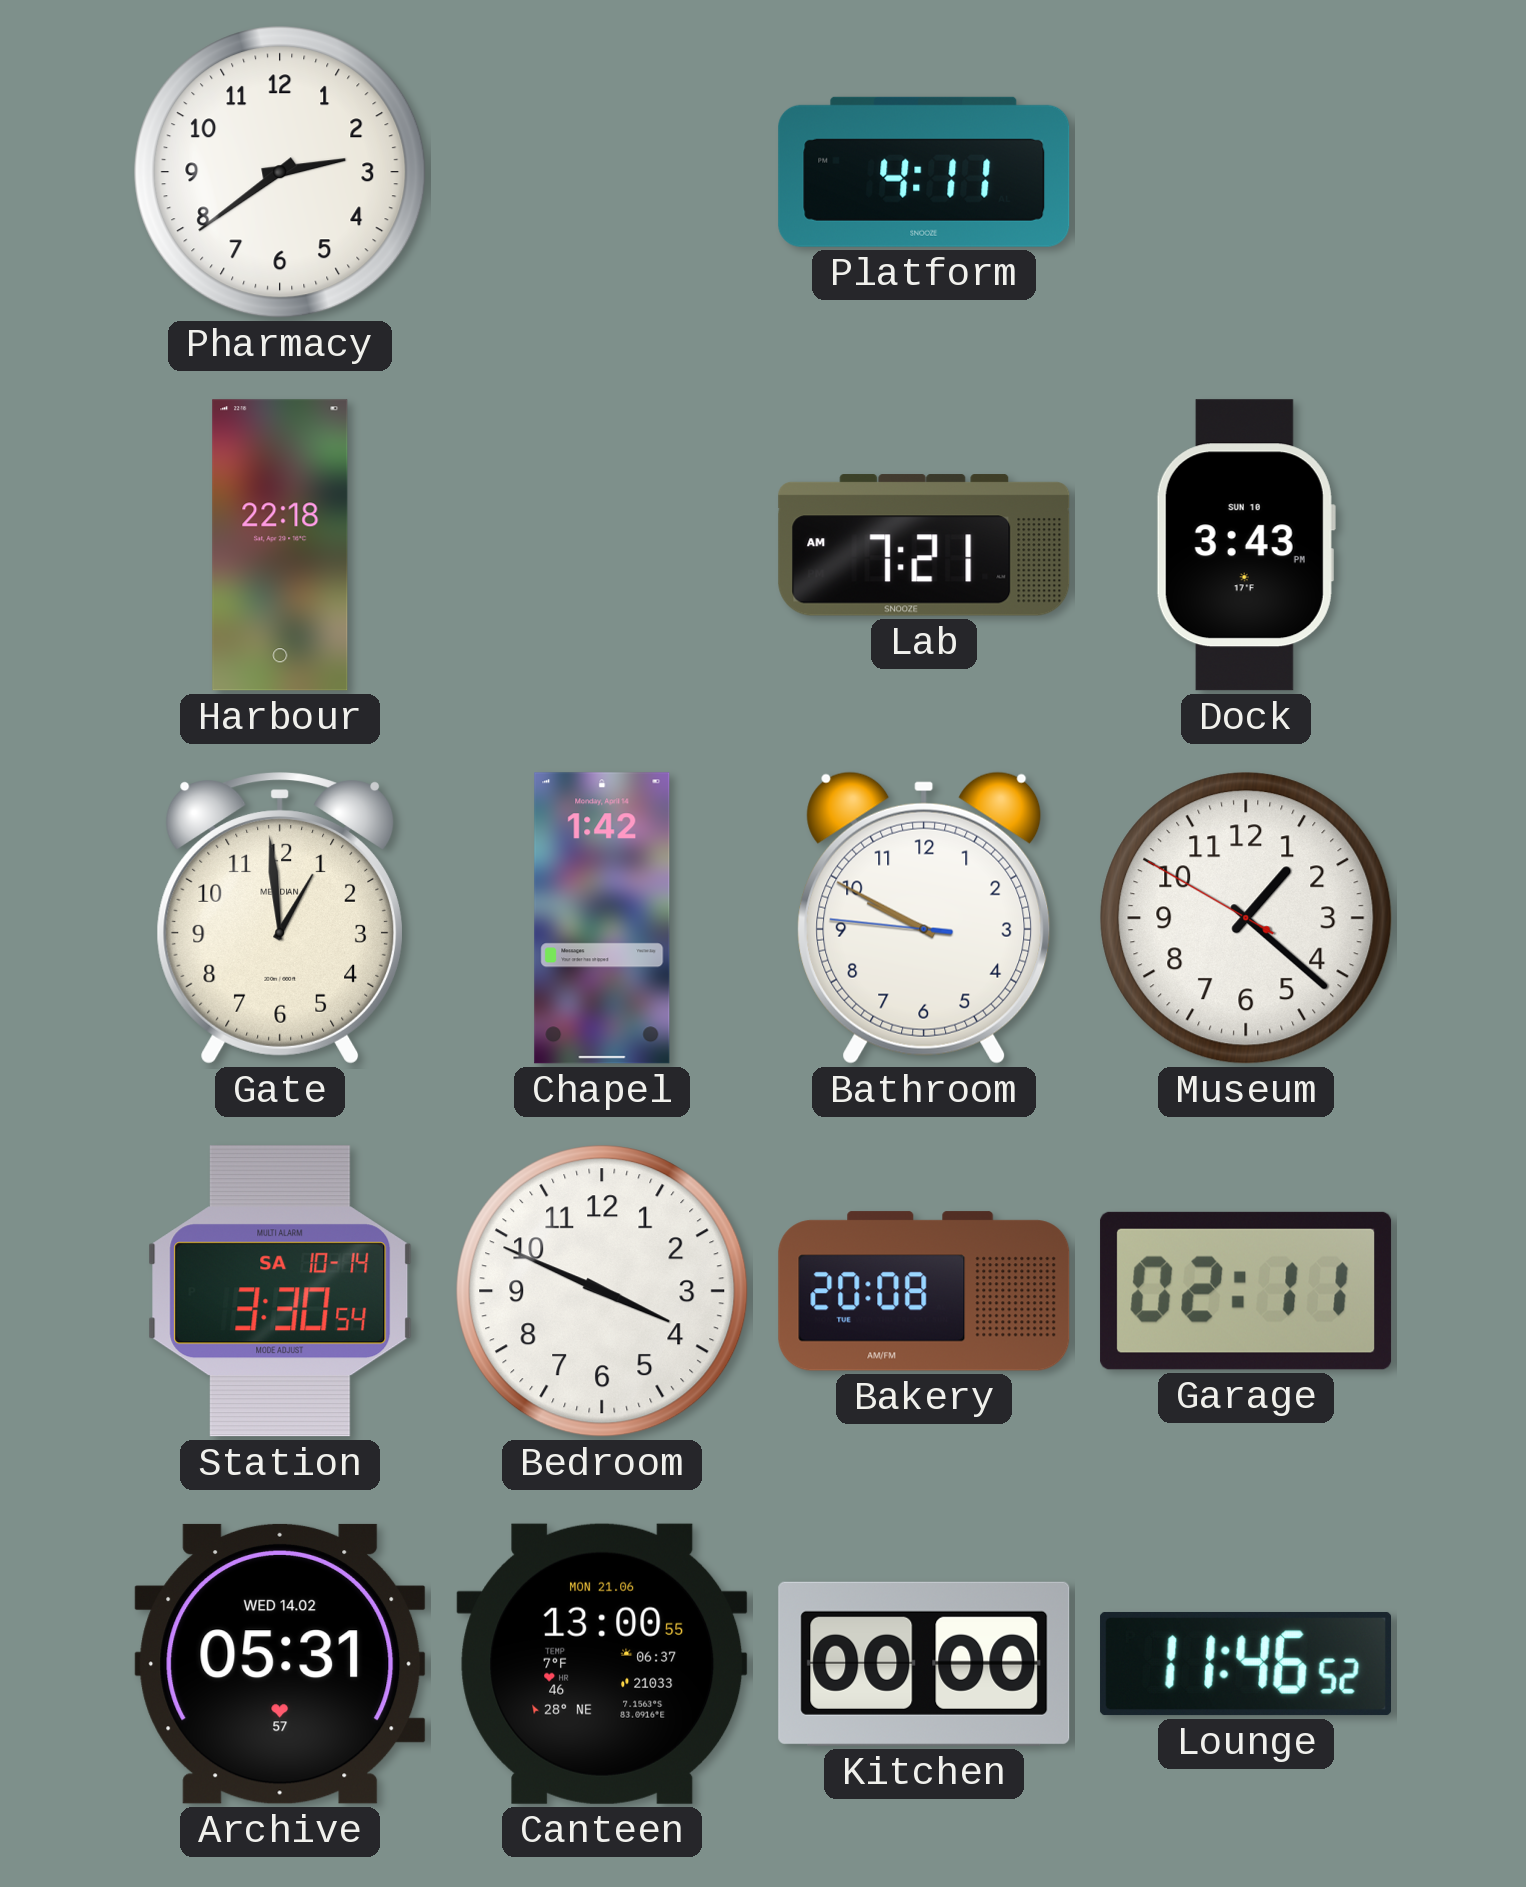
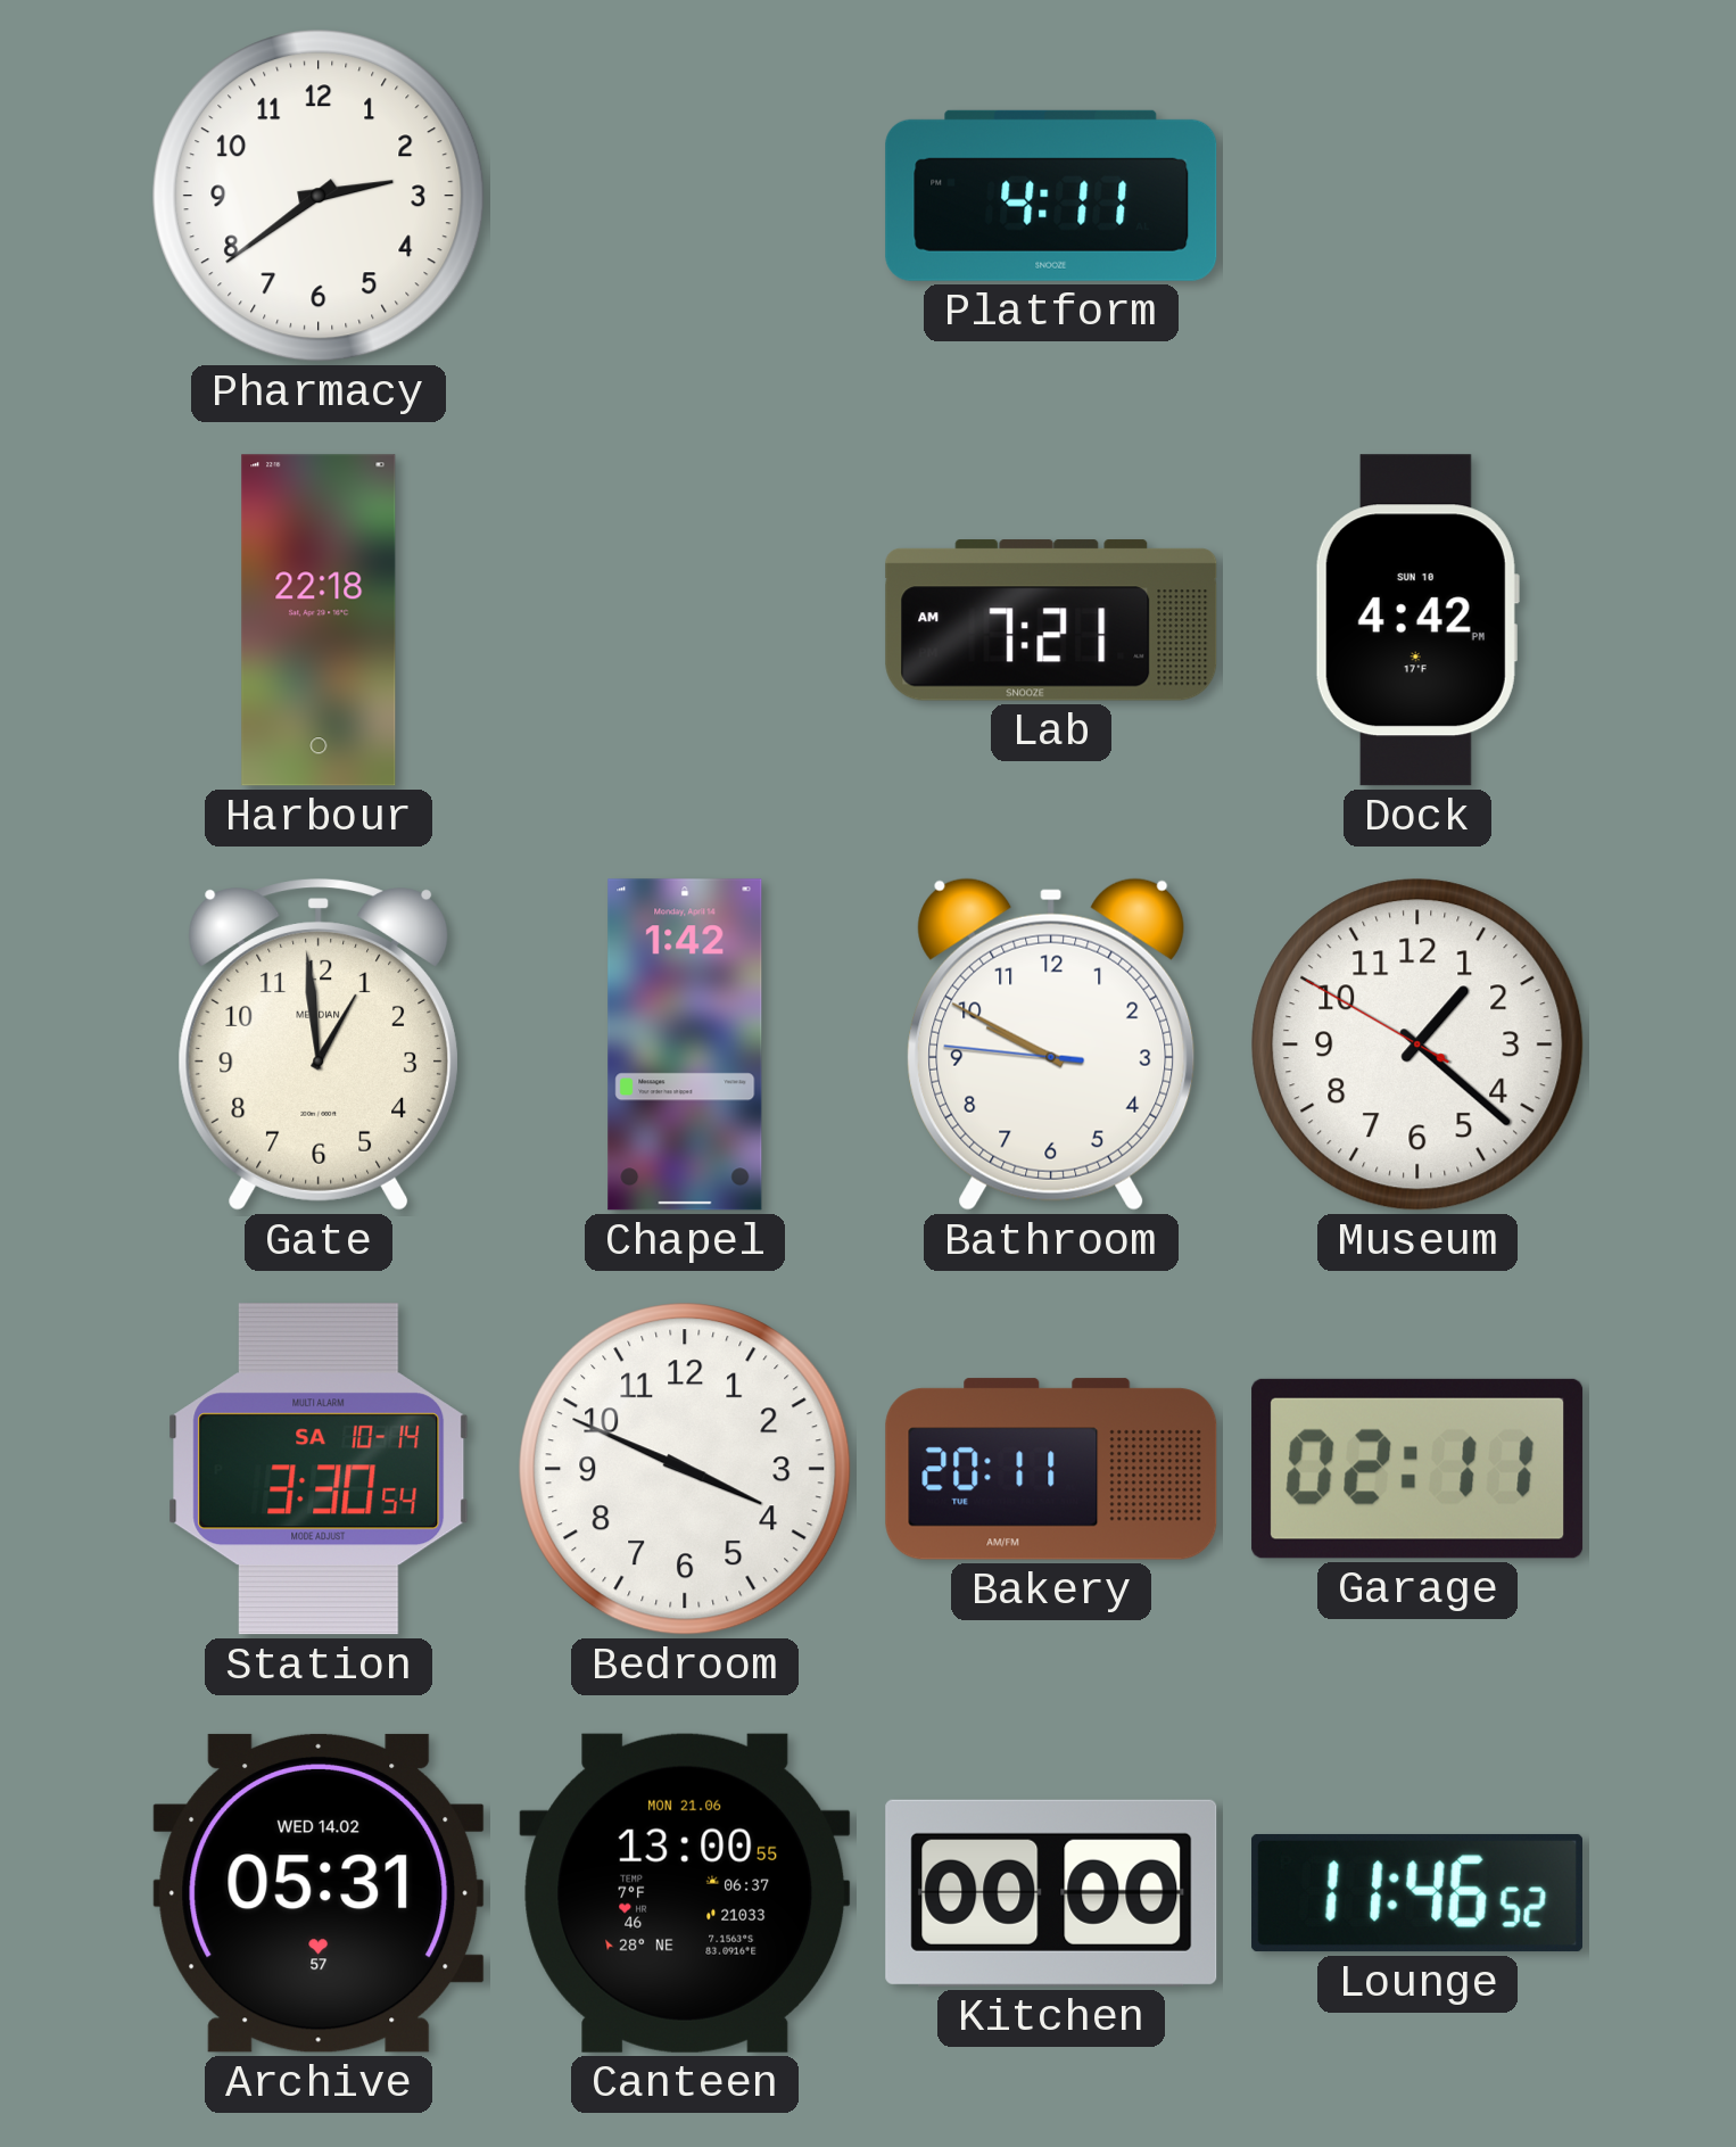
Dock: 3:43 -> 4:42 (1416, 620)
Bakery: 20:08 -> 20:11 (1051, 1469)
